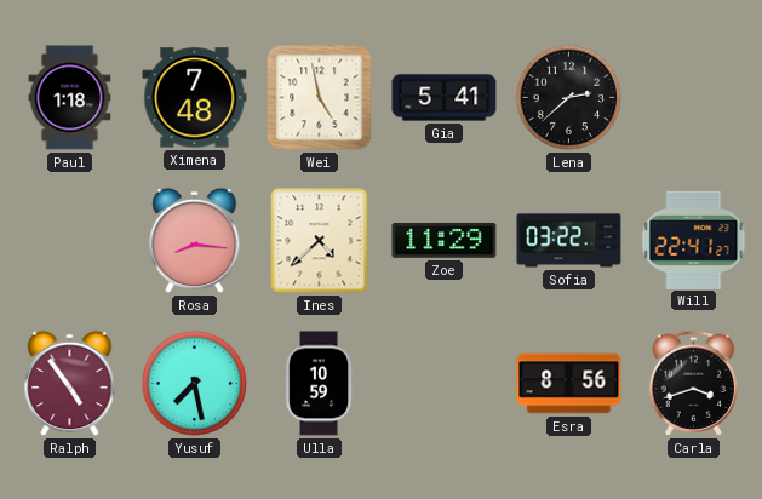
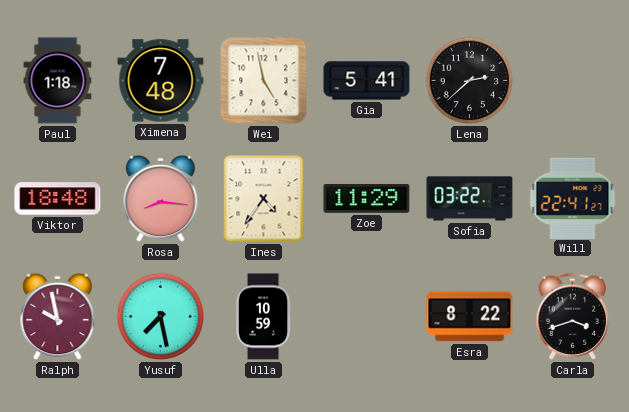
Viktor: none -> 18:48 (58, 199)
Ines: 4:38 -> 4:36 (264, 199)
Ralph: 4:54 -> 9:58 (58, 317)
Esra: 8:56 -> 8:22 (470, 317)
